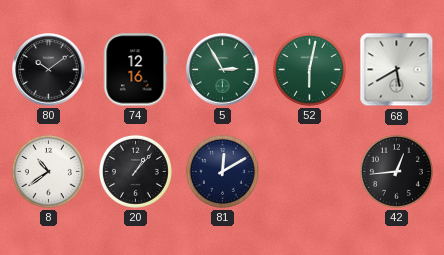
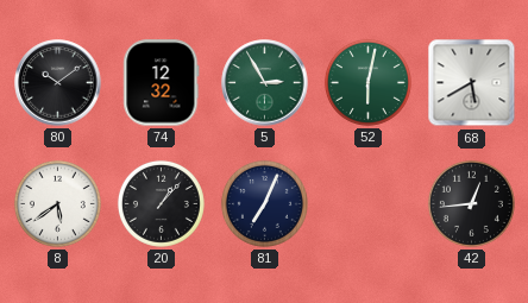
74: 12:16 -> 12:32 (162, 83)
8: 10:39 -> 5:39 (57, 203)
81: 12:10 -> 7:04 (264, 203)
